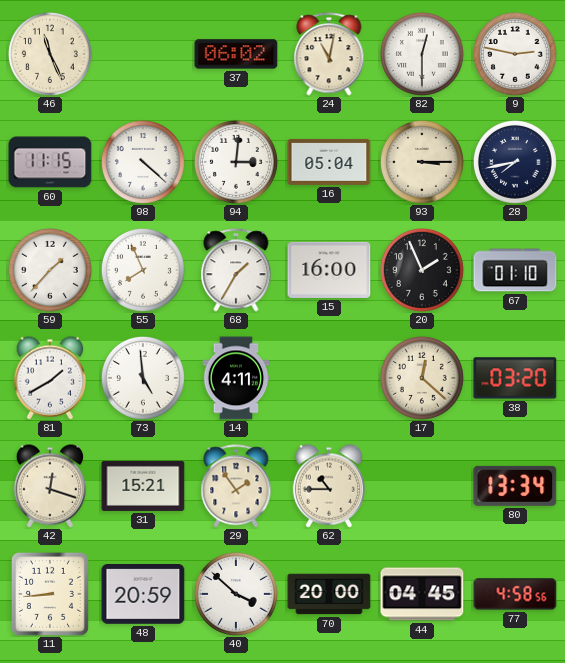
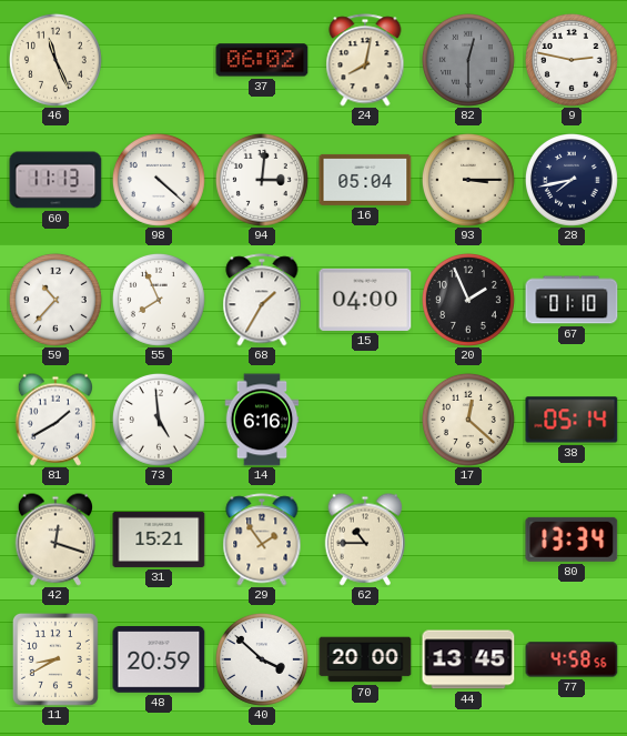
24: 11:02 -> 8:02 (365, 60)
82 dial: white -> grey (468, 60)
60: 11:15 -> 11:13 (55, 180)
59: 1:37 -> 10:37 (55, 300)
15: 16:00 -> 04:00 (365, 300)
14: 4:11 -> 6:16 (262, 420)
38: 03:20 -> 05:14 (572, 420)
11: 8:44 -> 8:40 (55, 659)
44: 04:45 -> 13:45 (468, 659)
